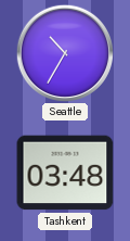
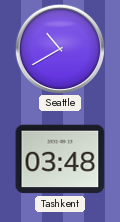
Seattle: 10:35 -> 10:40 (59, 48)
